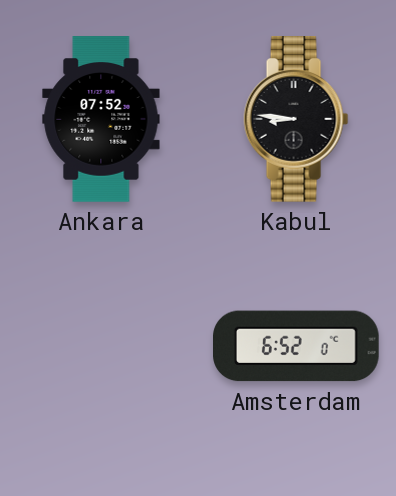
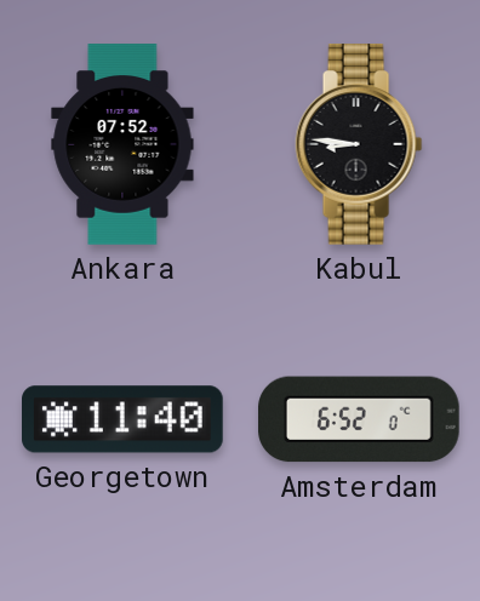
Georgetown: none -> 11:40 (124, 419)
